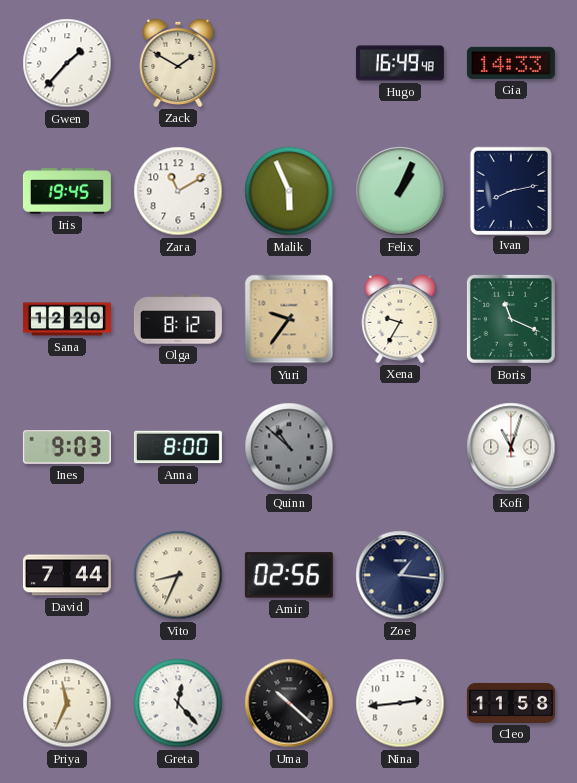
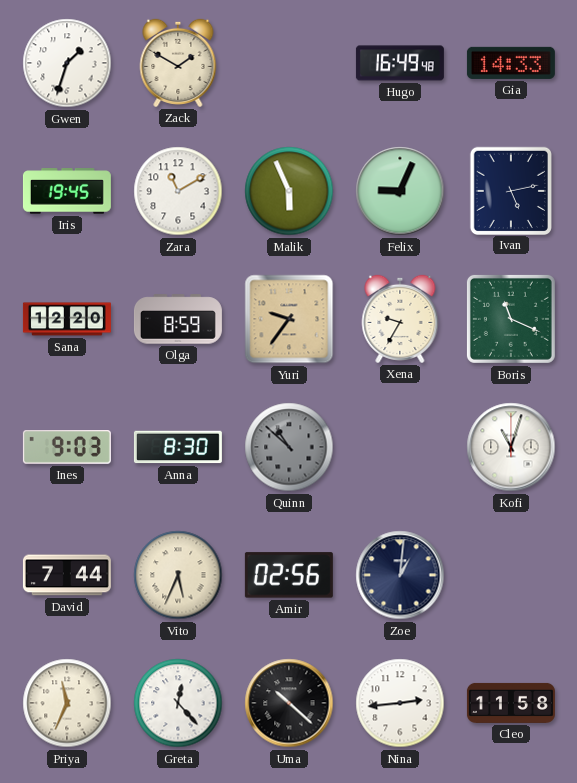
Gwen: 1:37 -> 1:33 (67, 63)
Felix: 1:04 -> 9:04 (400, 191)
Ivan: 8:13 -> 5:13 (510, 190)
Olga: 8:12 -> 8:59 (178, 319)
Anna: 8:00 -> 8:30 (178, 447)
Vito: 8:34 -> 5:34 (178, 575)
Zoe: 1:16 -> 1:01 (400, 575)
